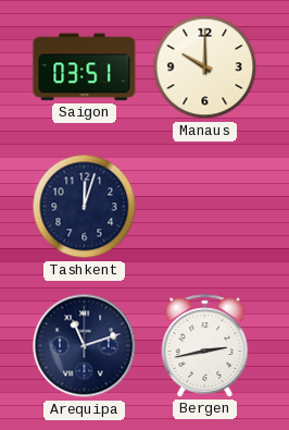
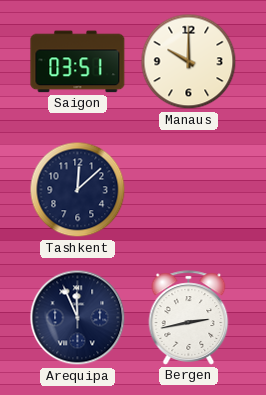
Tashkent: 12:03 -> 12:08 (78, 190)
Arequipa: 11:12 -> 11:56 (78, 318)
